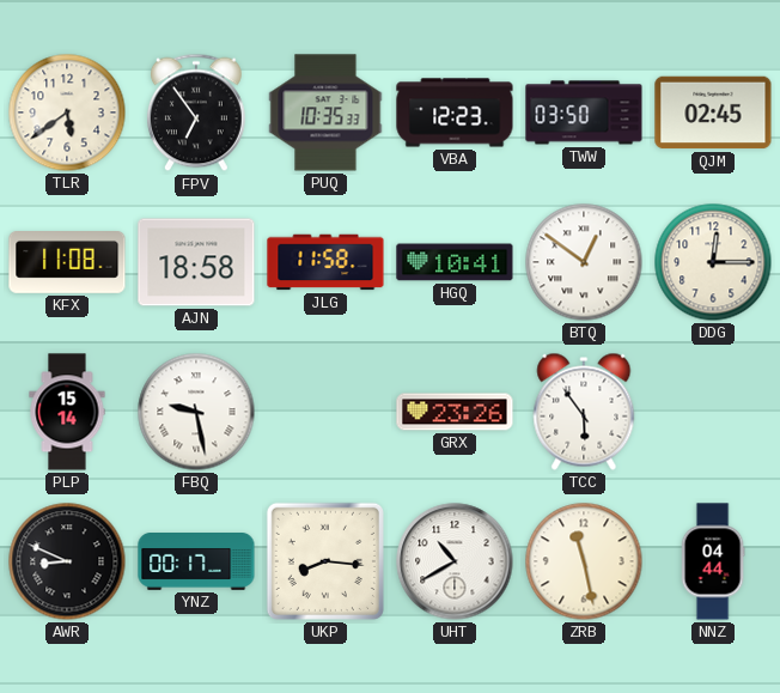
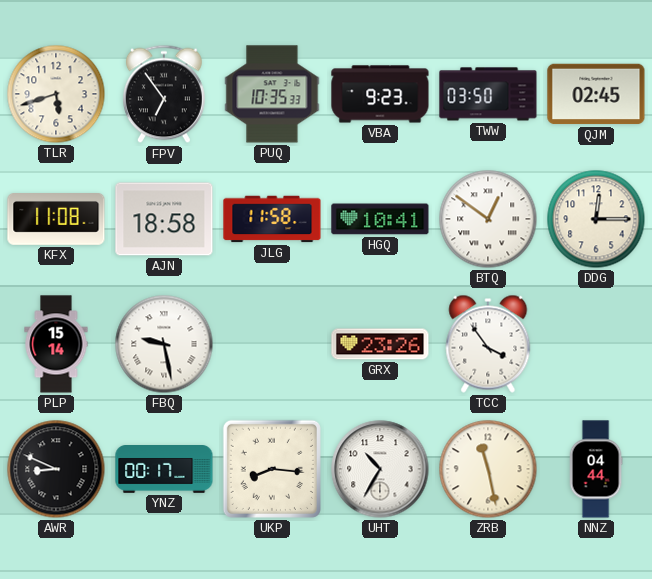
TLR: 5:39 -> 5:42 (56, 94)
VBA: 12:23 -> 9:23 (380, 94)
TCC: 5:54 -> 3:54 (488, 344)
UHT: 10:40 -> 10:35 (380, 469)
